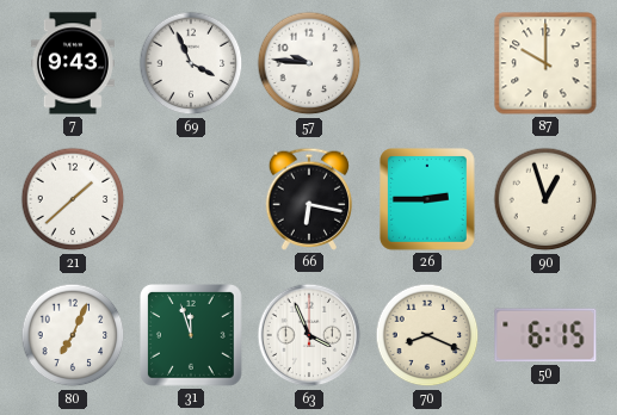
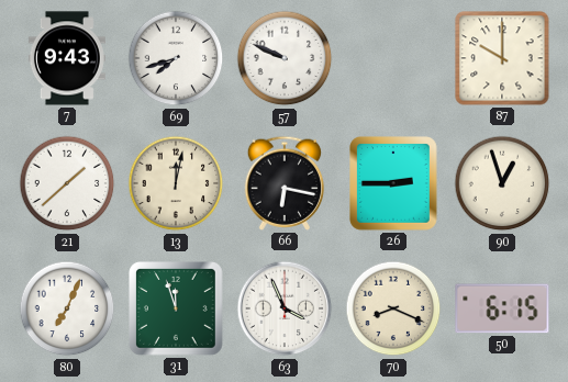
69: 3:56 -> 7:42 (176, 58)
57: 9:46 -> 9:49 (285, 58)
13: none -> 12:02 (176, 183)
